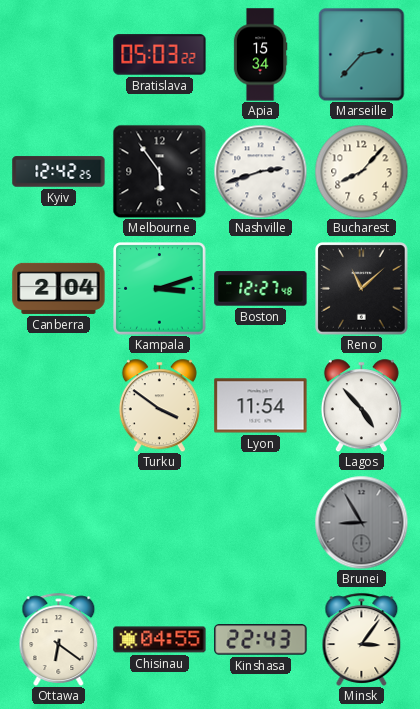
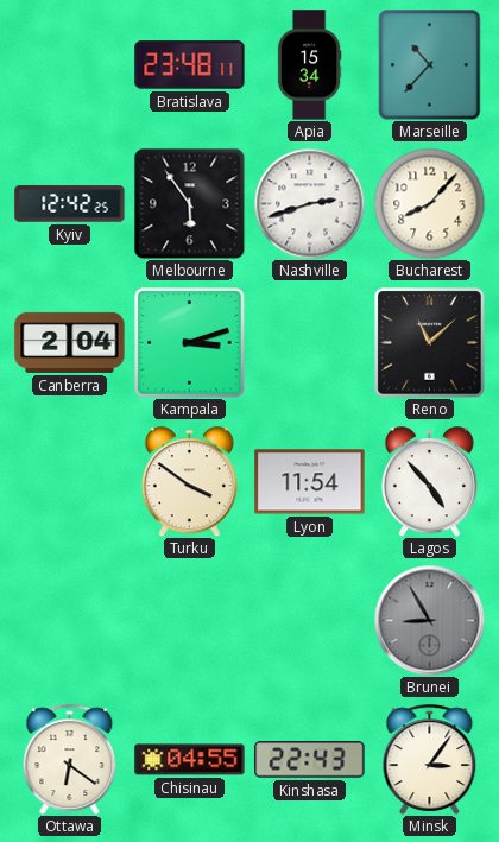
Bratislava: 05:03 -> 23:48 (190, 65)
Marseille: 2:37 -> 10:37 (430, 64)
Boston: 12:27 -> none (261, 289)
